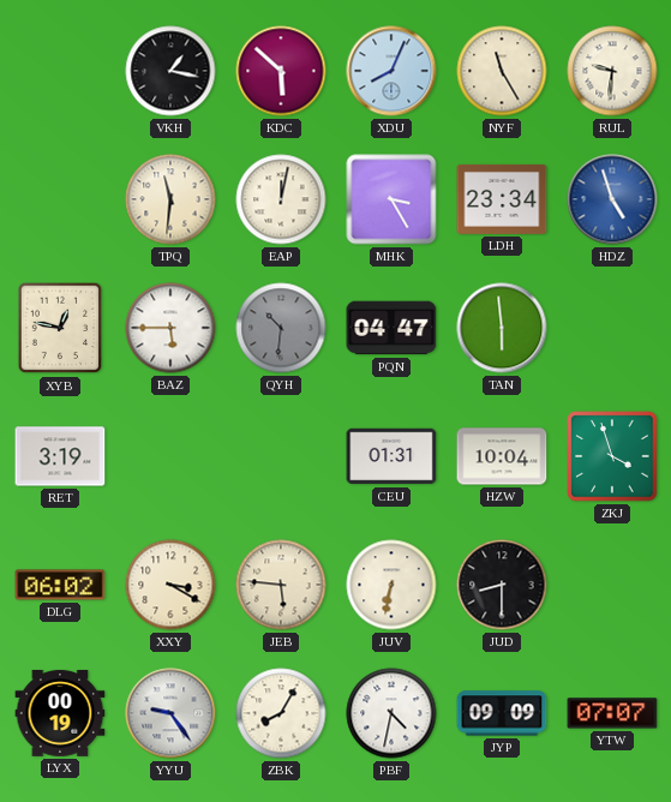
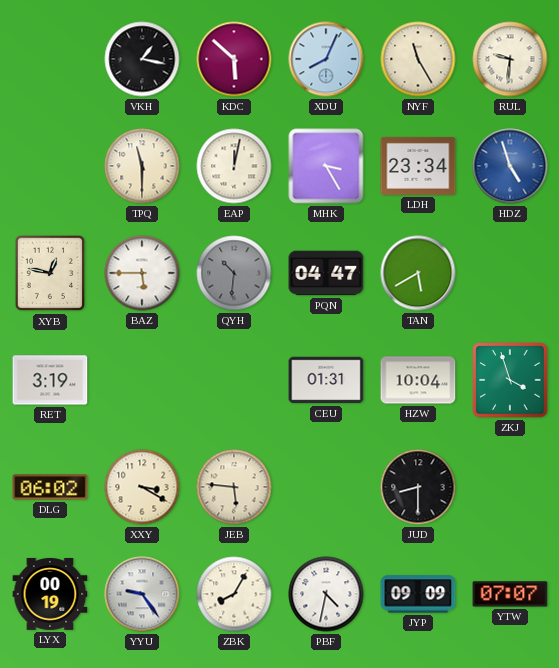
TPQ: 11:31 -> 11:30 (142, 166)
TAN: 5:59 -> 5:40 (418, 273)
JUV: 6:32 -> none (391, 585)
